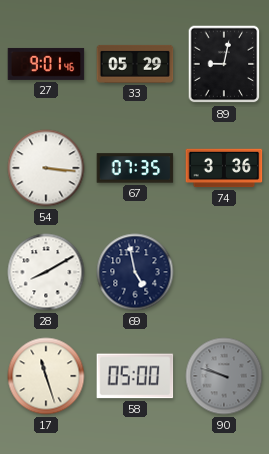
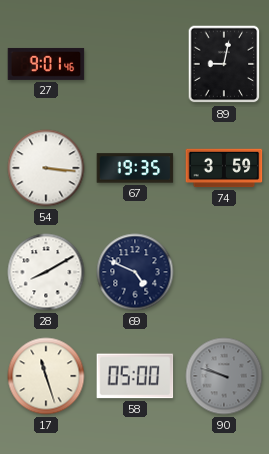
33: 05:29 -> none (135, 64)
67: 07:35 -> 19:35 (135, 168)
74: 3:36 -> 3:59 (224, 168)
69: 4:58 -> 4:49 (135, 272)
